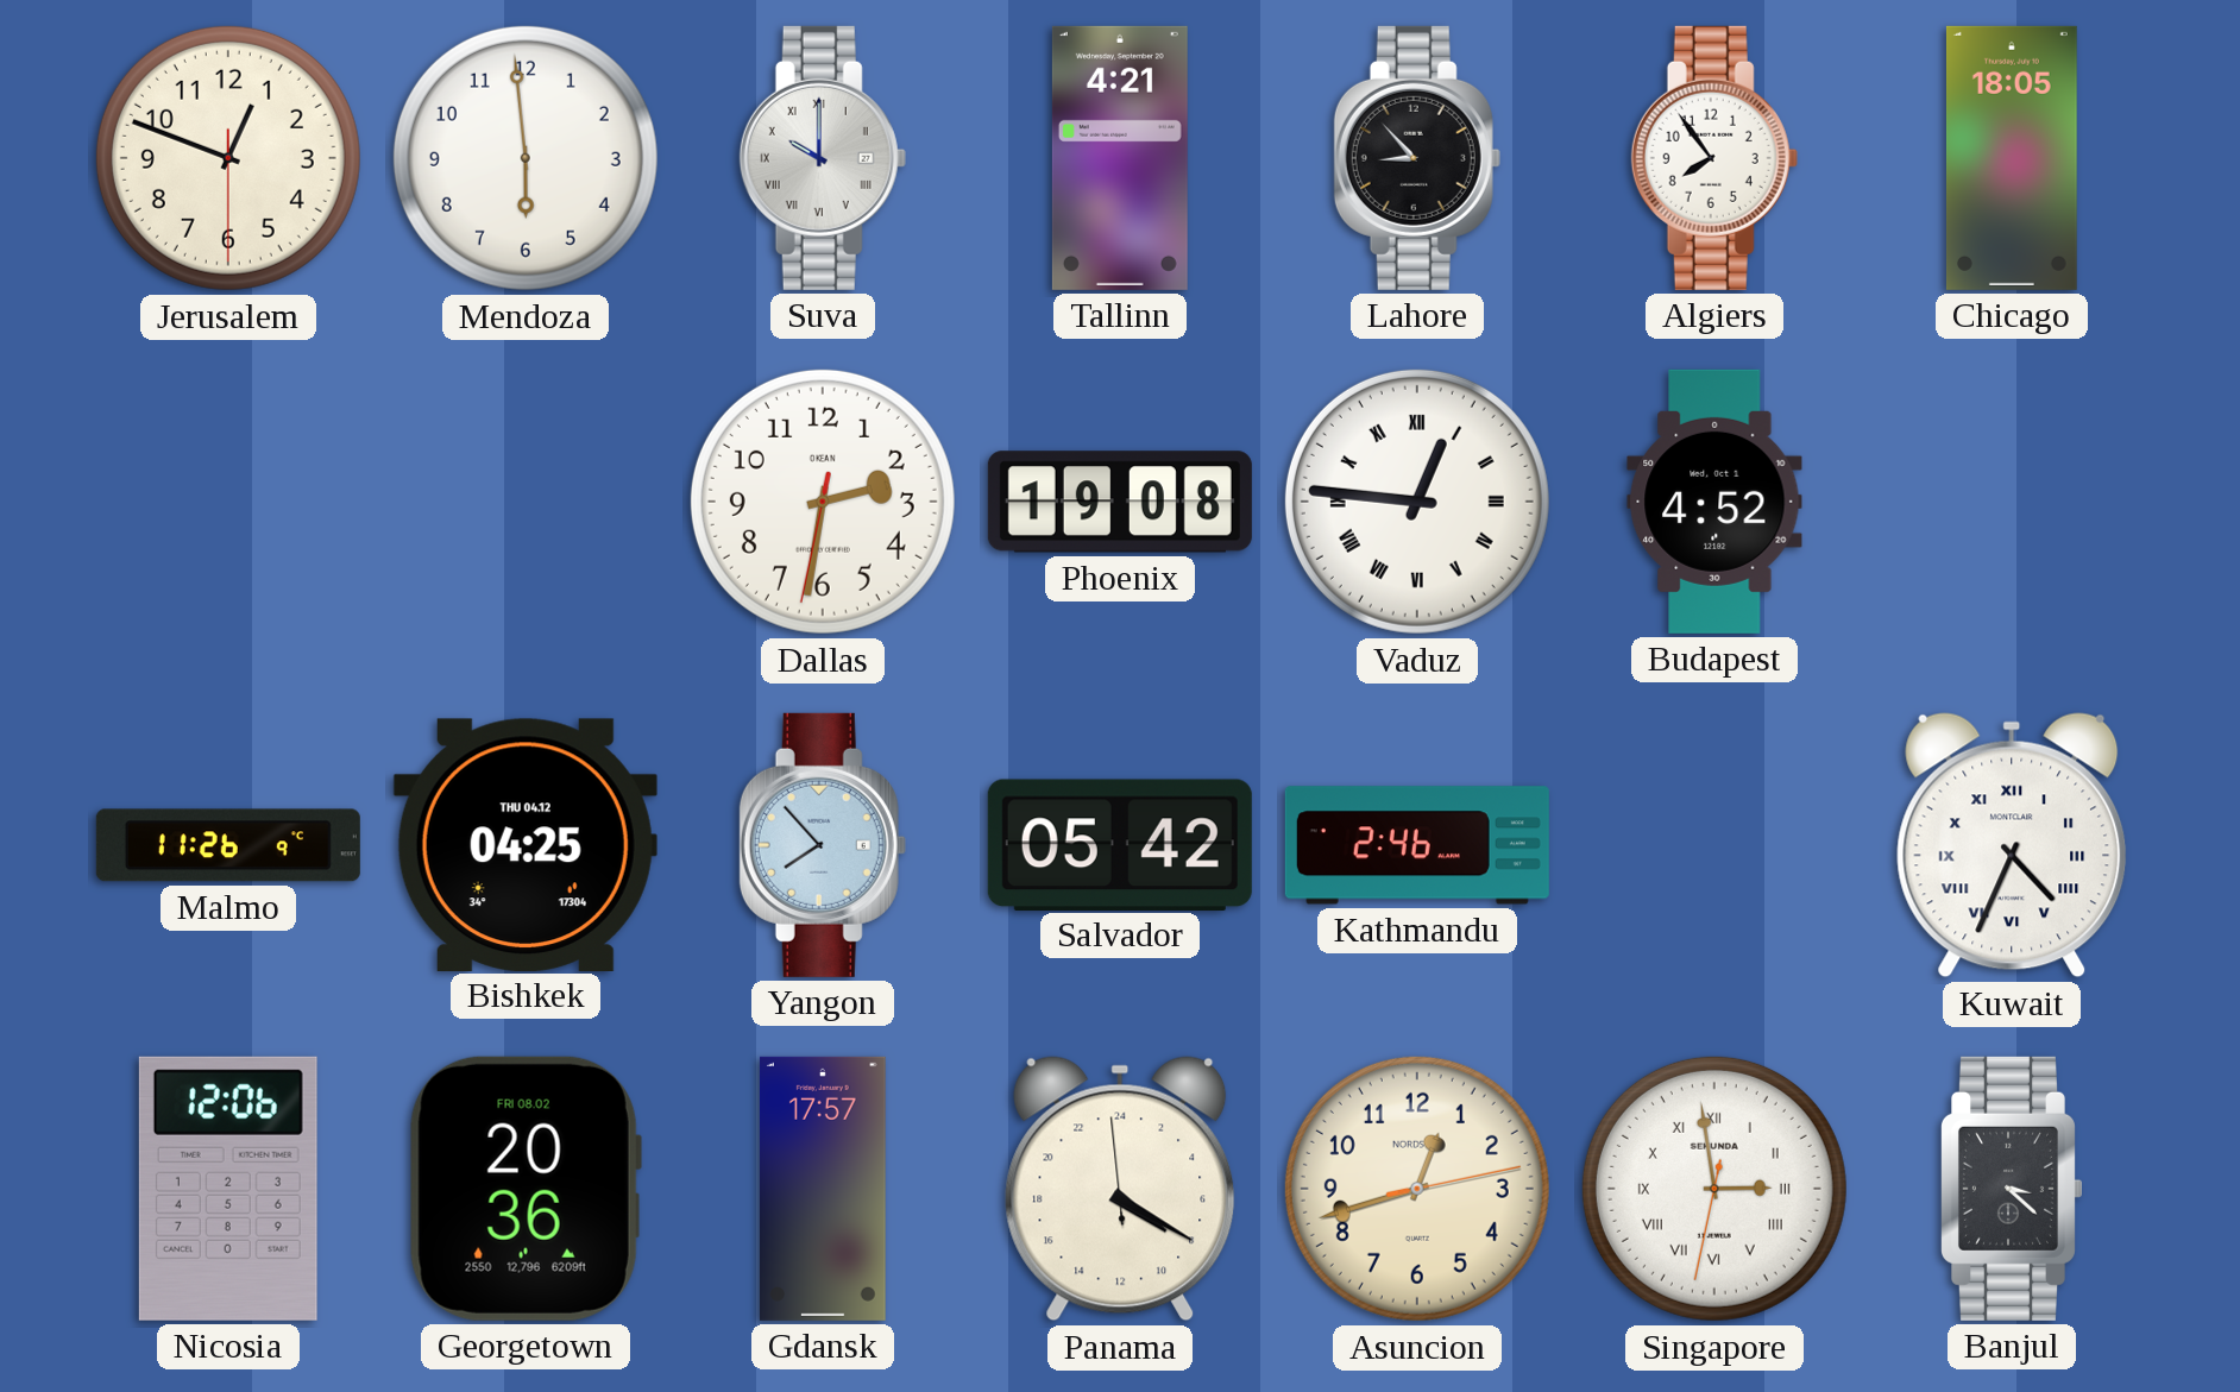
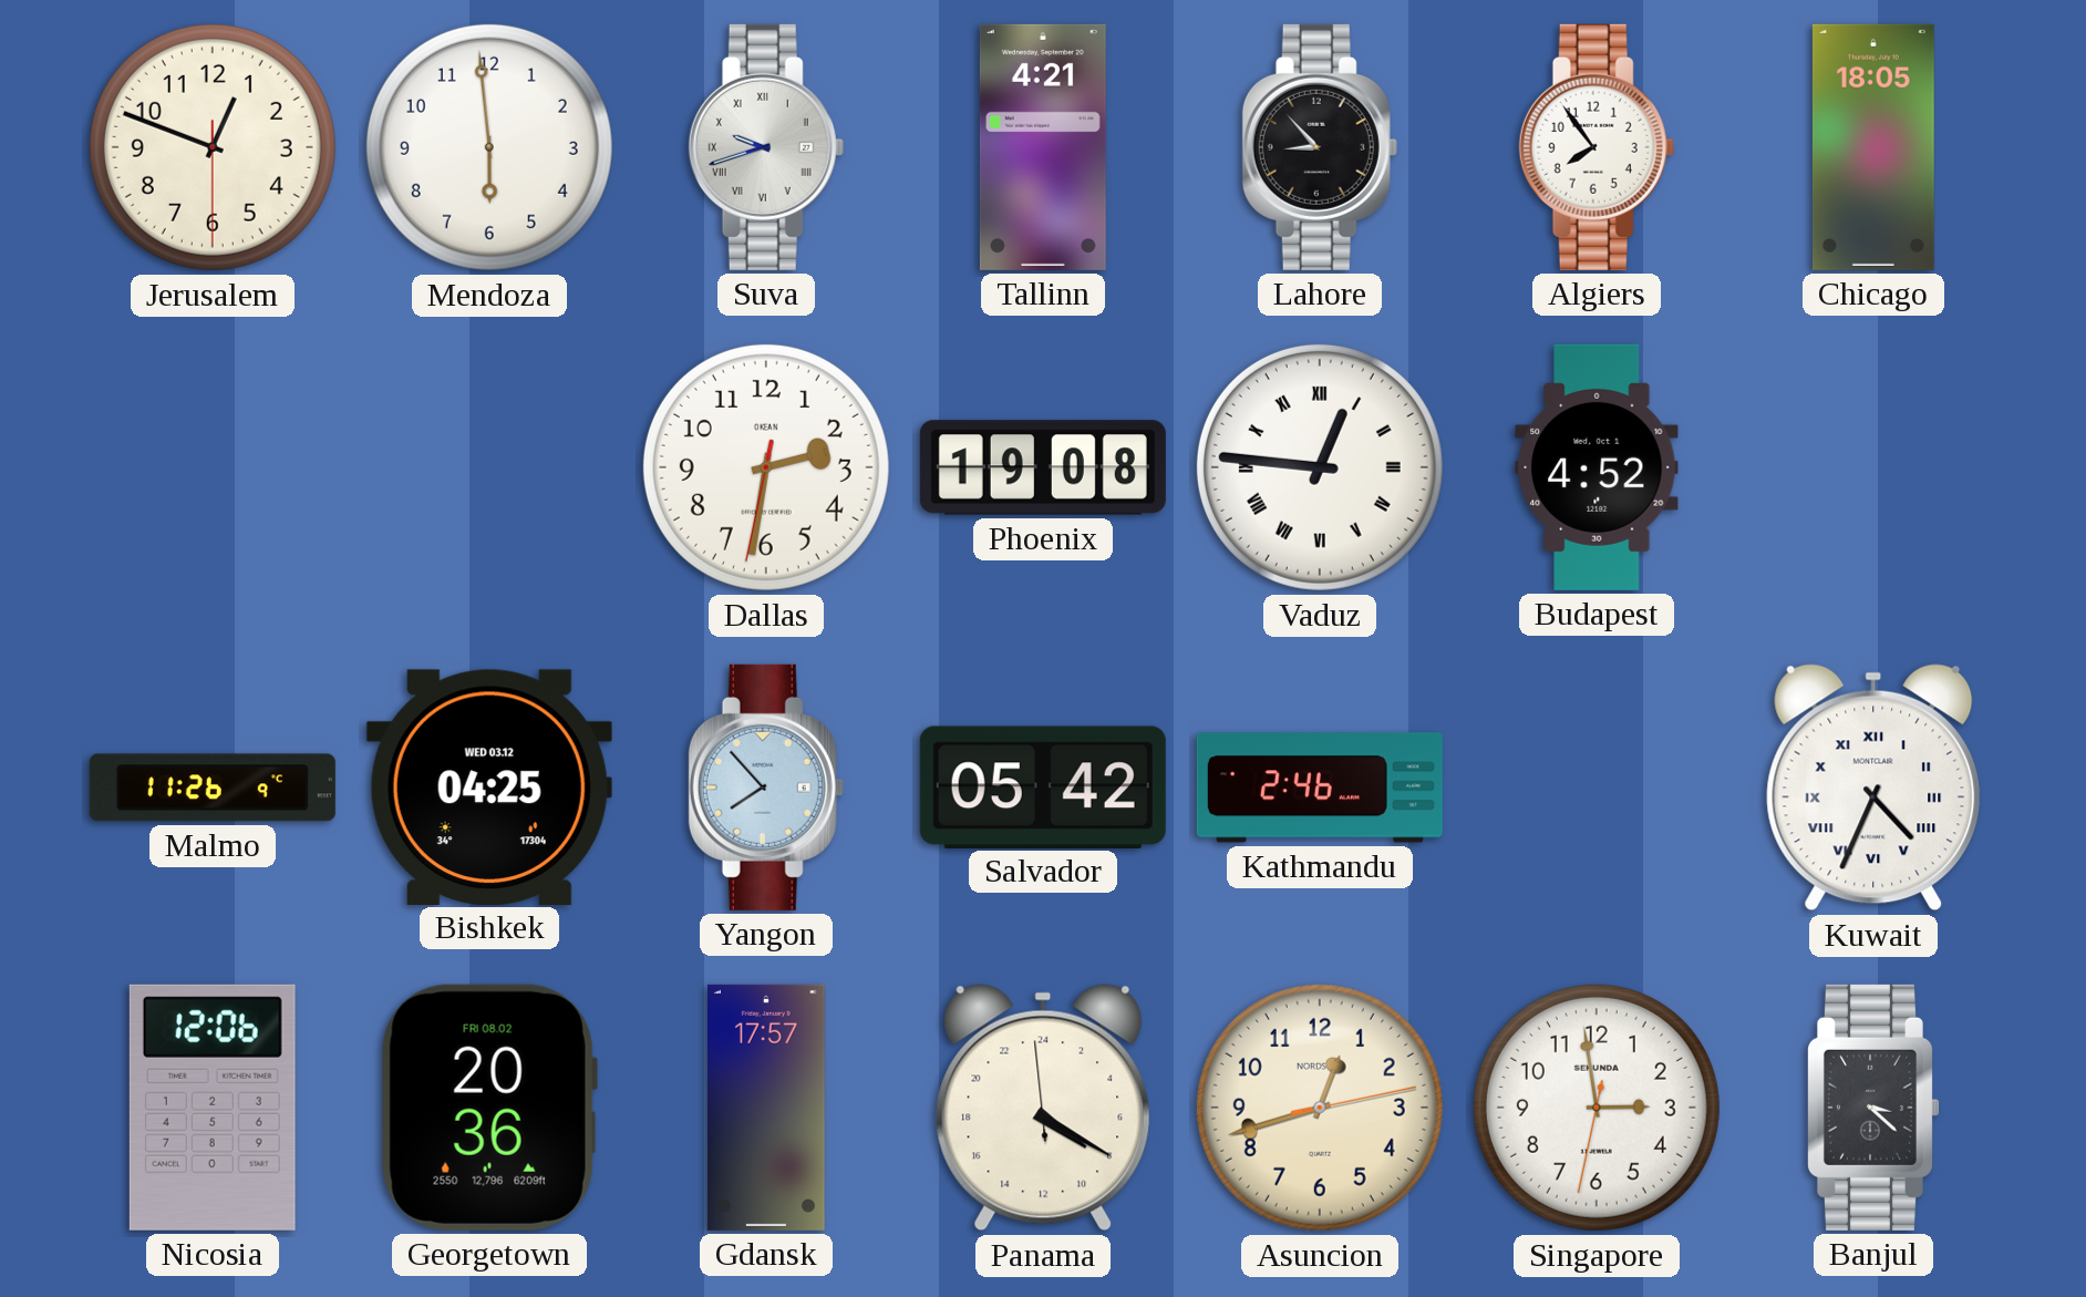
Suva: 10:00 -> 9:42 (766, 147)
Bishkek date: THU 04.12 -> WED 03.12 (489, 786)
Singapore numerals: Roman -> Arabic (1597, 1108)
